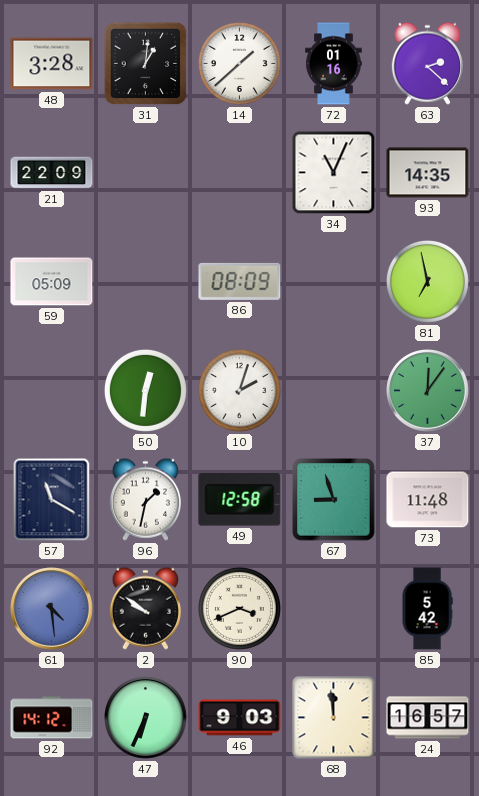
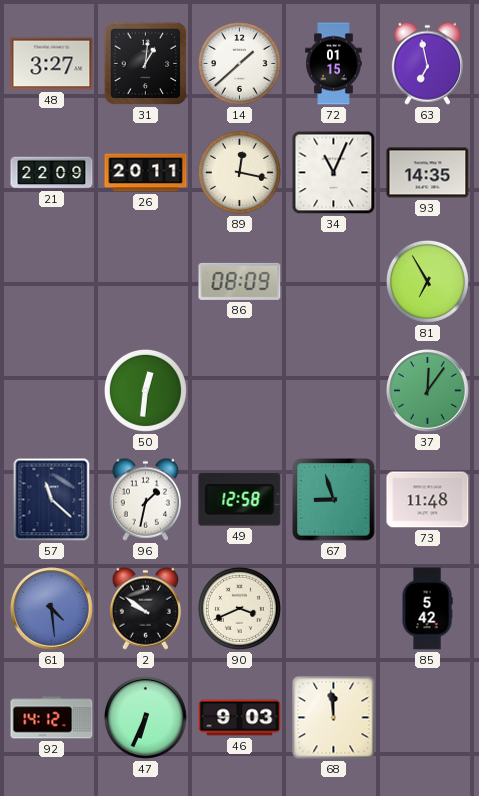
48: 3:28 -> 3:27 (52, 64)
72: 01:16 -> 01:15 (334, 64)
63: 2:22 -> 6:58 (427, 63)
26: none -> 20:11 (146, 173)
89: none -> 12:17 (239, 172)
59: 05:09 -> none (52, 282)
81: 6:58 -> 6:55 (427, 281)
10: 2:03 -> none (239, 390)
57: 11:20 -> 11:22 (52, 500)
24: 16:57 -> none (428, 718)
